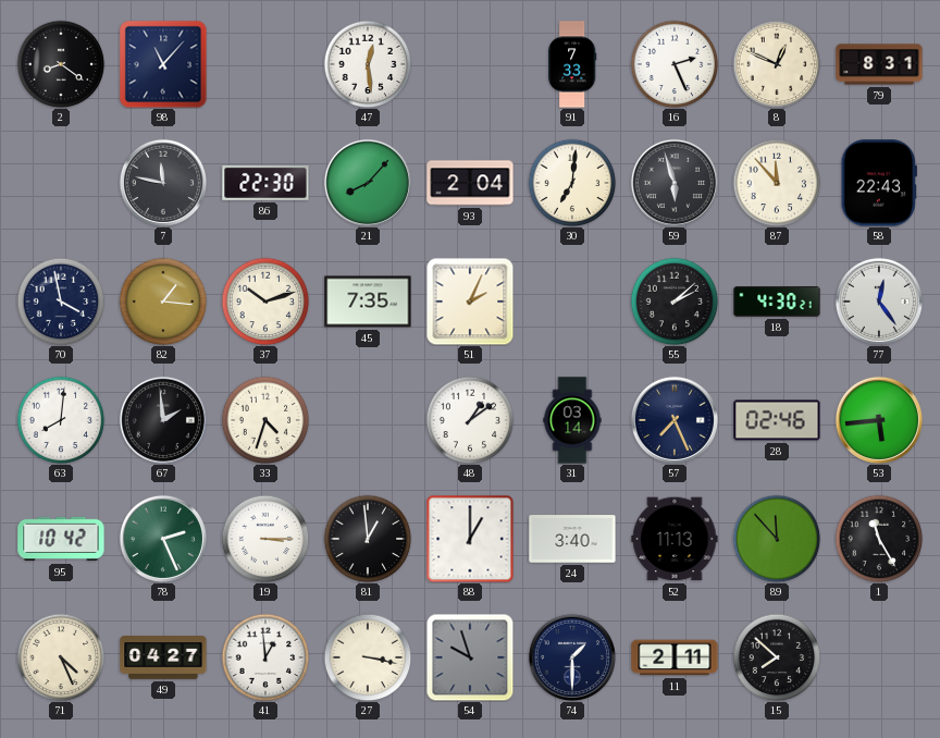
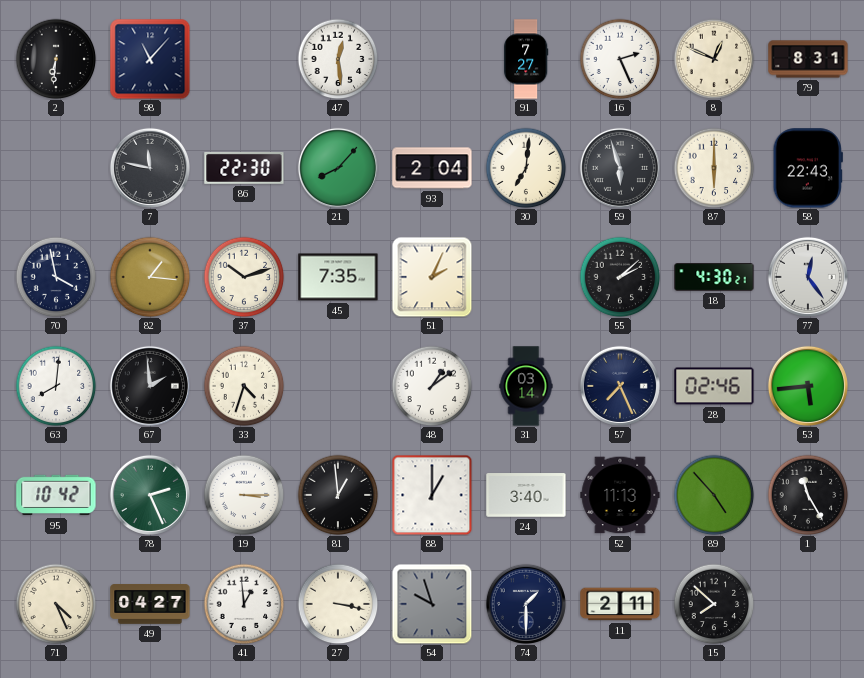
2: 8:21 -> 6:31 (56, 59)
91: 7:33 -> 7:27 (526, 59)
87: 11:53 -> 6:00 (714, 168)
89: 11:53 -> 4:53 (714, 495)
